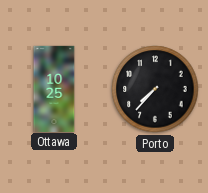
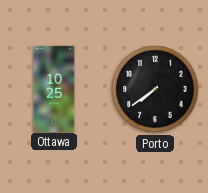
Porto: 7:37 -> 7:39 (155, 89)
